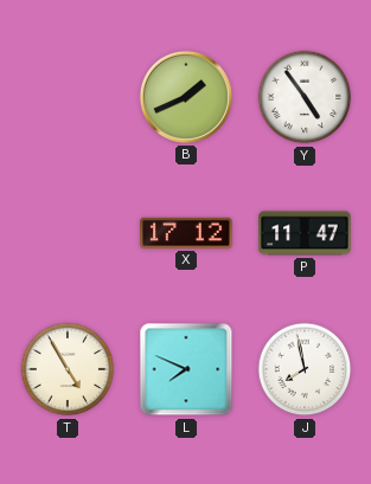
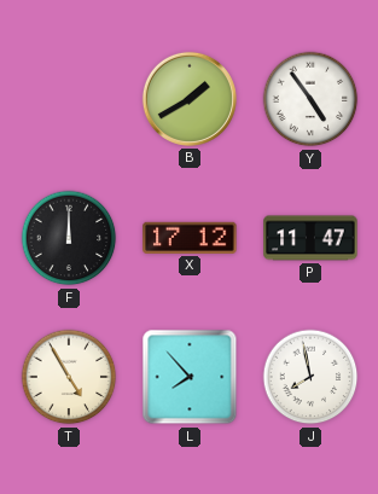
B: 1:41 -> 1:40 (190, 99)
F: none -> 12:00 (69, 238)
L: 7:49 -> 7:53 (190, 377)
